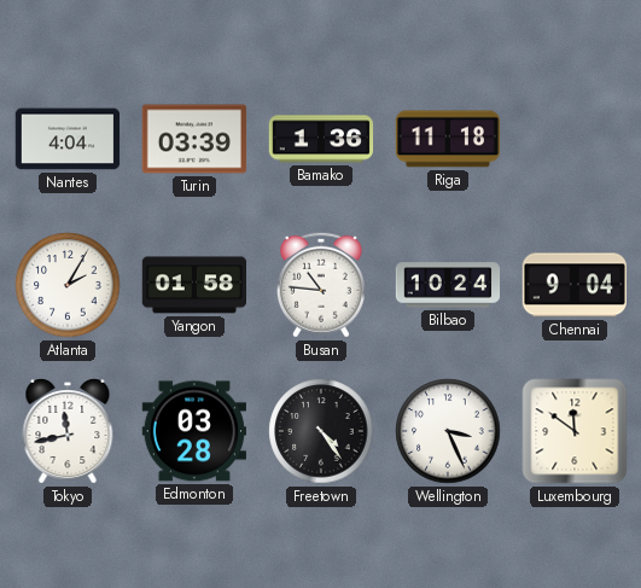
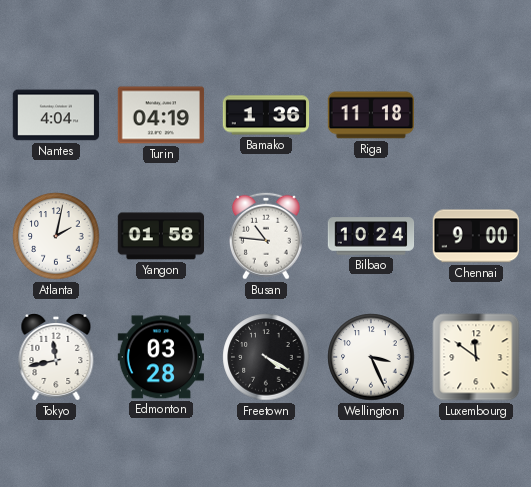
Turin: 03:39 -> 04:19 (161, 115)
Atlanta: 2:05 -> 2:02 (56, 236)
Chennai: 9:04 -> 9:00 (475, 236)
Freetown: 4:24 -> 4:20 (266, 357)
